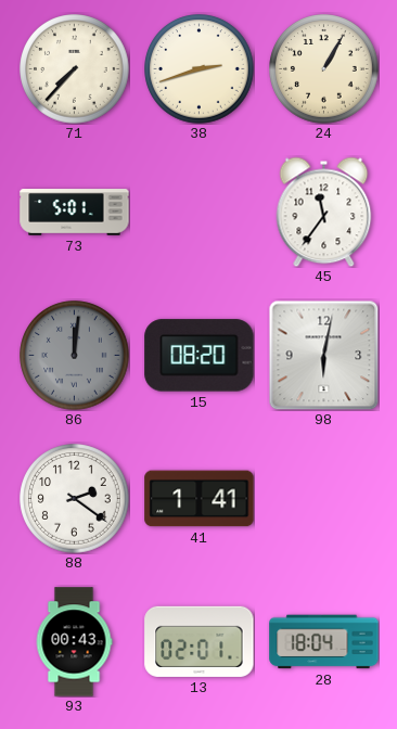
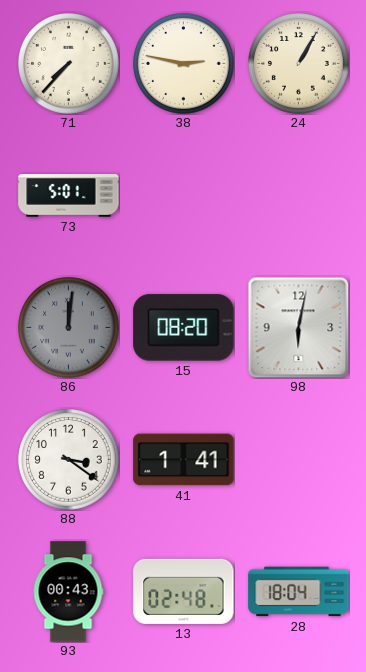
38: 2:42 -> 2:47 (184, 64)
45: 11:36 -> none (324, 212)
88: 2:21 -> 3:21 (69, 460)
13: 02:01 -> 02:48 (184, 591)
